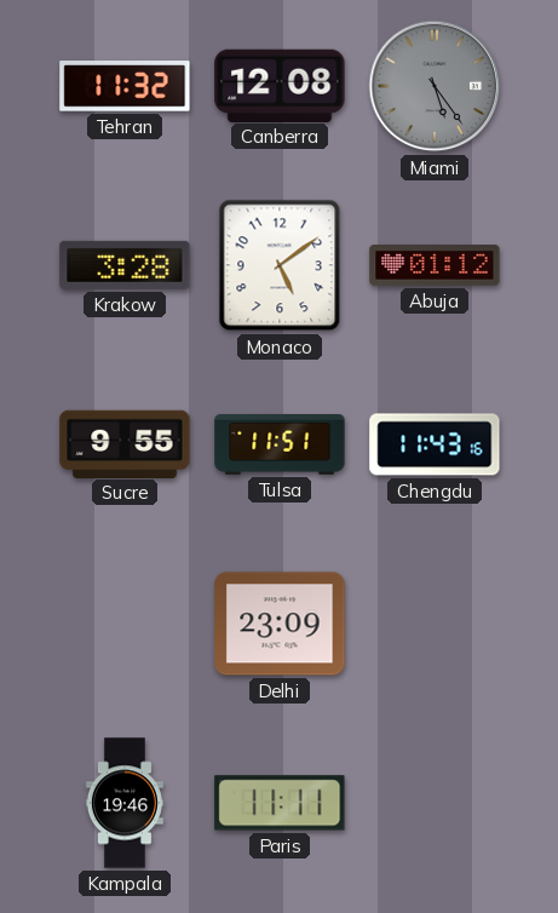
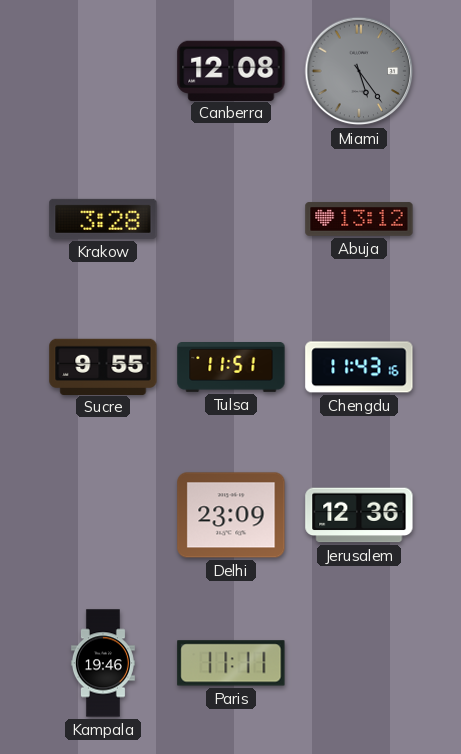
Tehran: 11:32 -> none (125, 86)
Monaco: 5:09 -> none (280, 265)
Abuja: 01:12 -> 13:12 (359, 219)
Jerusalem: none -> 12:36 (359, 515)
